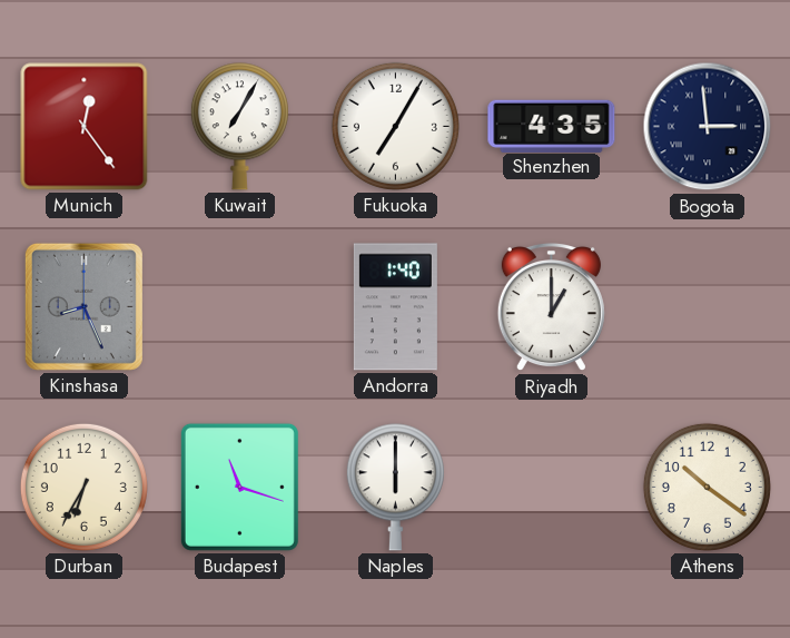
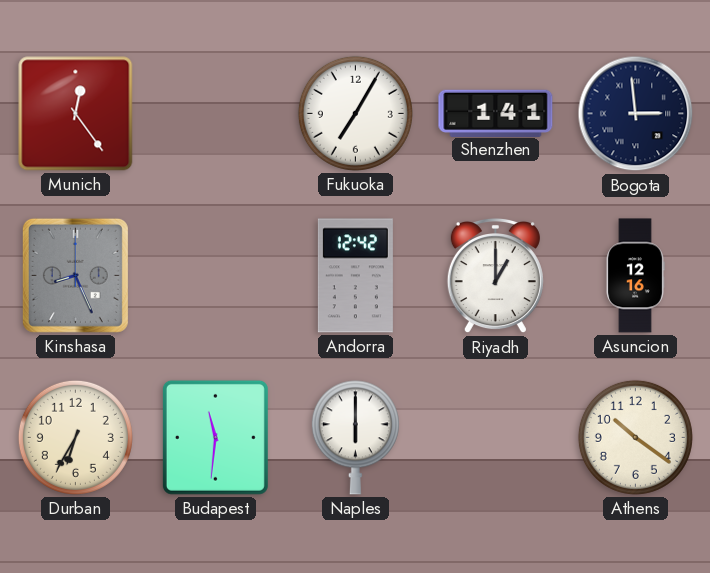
Kuwait: 7:05 -> none (239, 127)
Shenzhen: 4:35 -> 1:41 (496, 113)
Andorra: 1:40 -> 12:42 (355, 276)
Asuncion: none -> 12:16 (635, 276)
Budapest: 11:18 -> 11:31 (215, 437)
